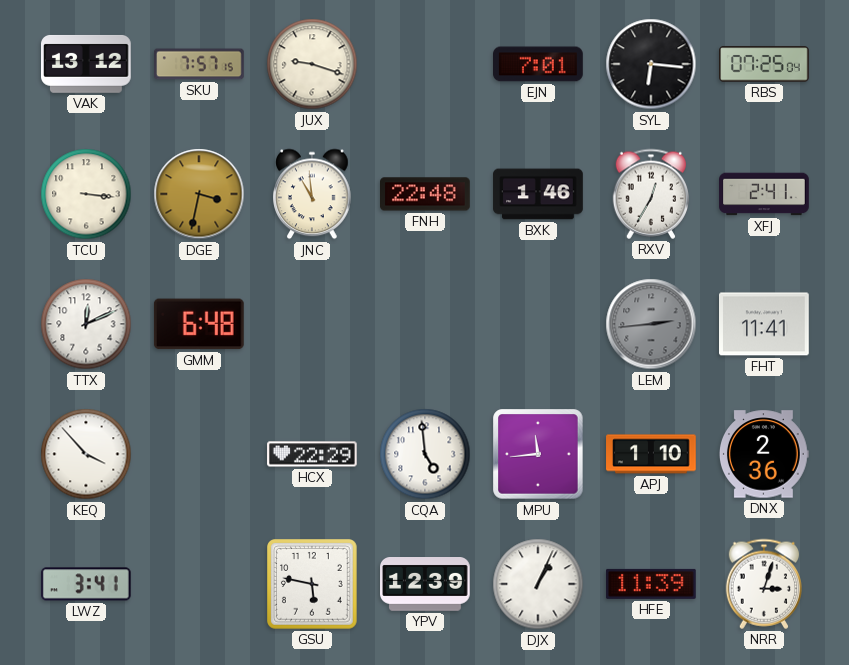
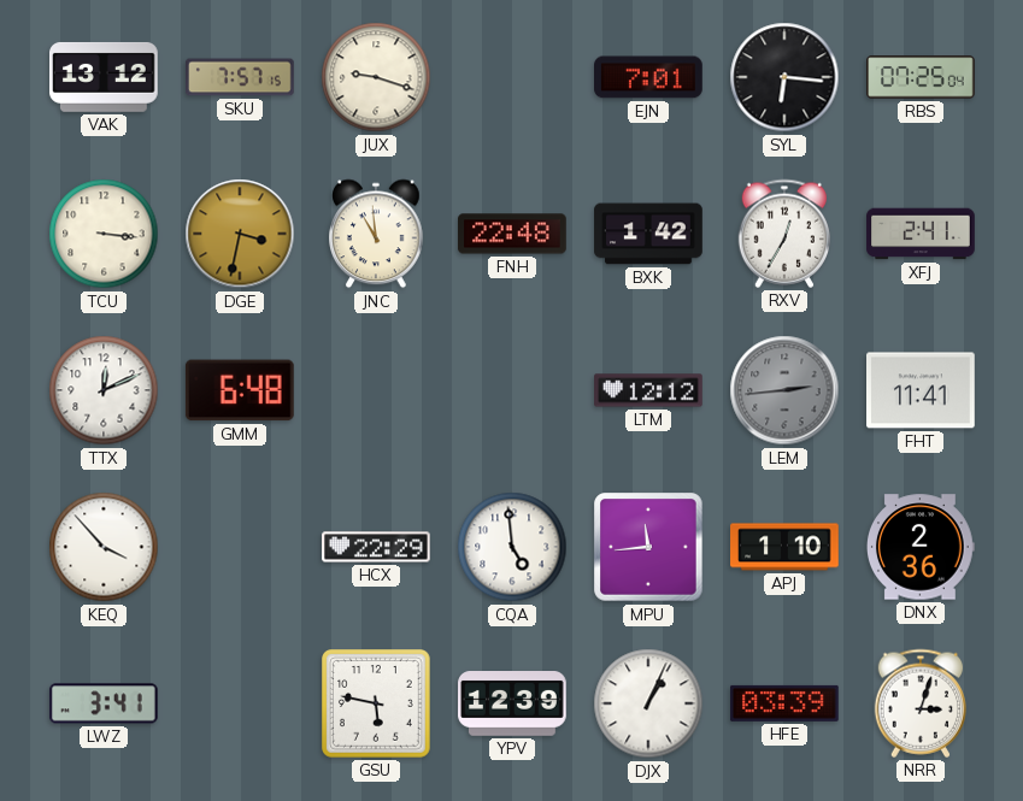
BXK: 1:46 -> 1:42 (648, 234)
LTM: none -> 12:12 (648, 390)
HFE: 11:39 -> 03:39 (786, 703)
